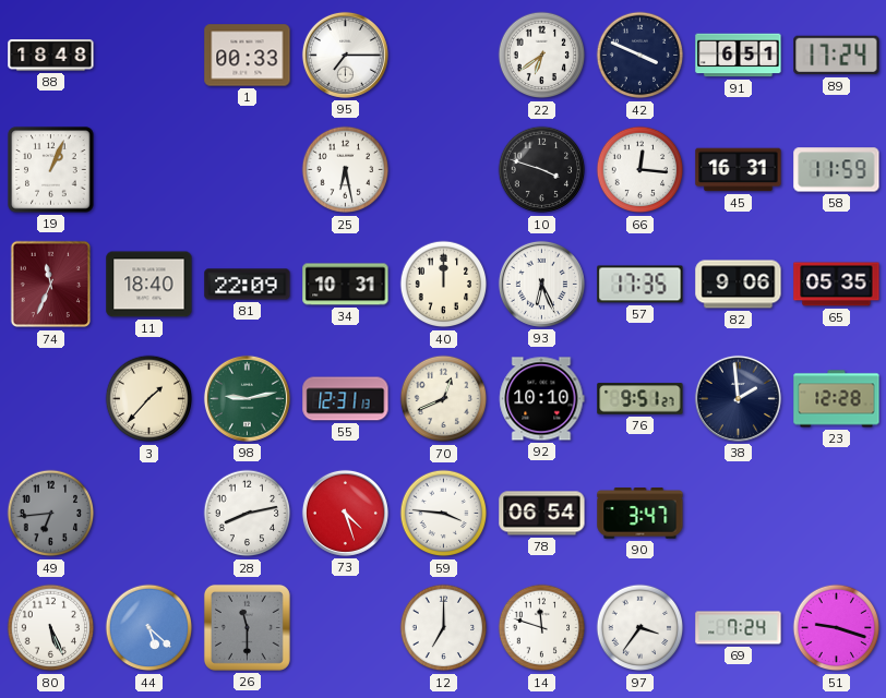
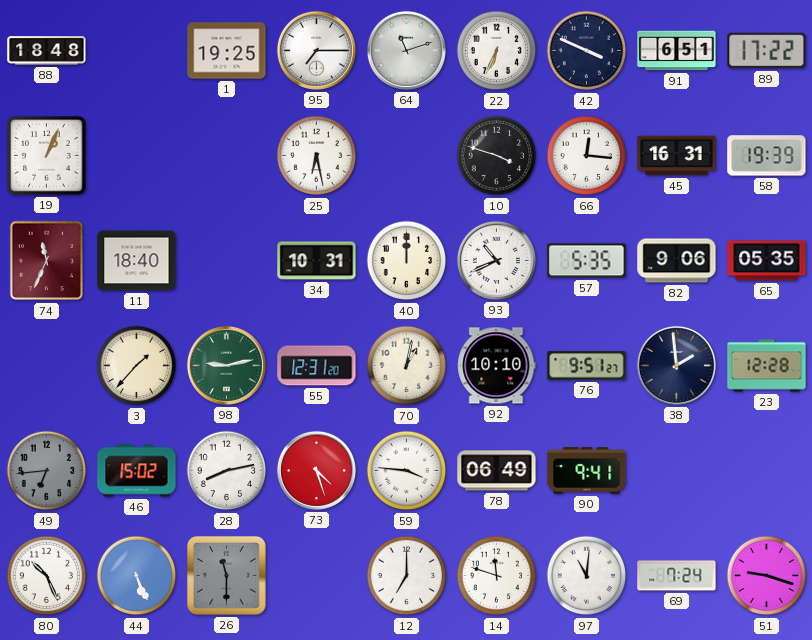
1: 00:33 -> 19:25 (227, 51)
64: none -> 11:12 (406, 50)
22: 6:39 -> 6:34 (497, 51)
89: 17:24 -> 17:22 (767, 51)
58: 11:59 -> 19:39 (767, 156)
81: 22:09 -> none (248, 285)
93: 6:26 -> 10:41 (496, 260)
57: 17:35 -> 5:35 (587, 261)
55: 12:31:13 -> 12:31:20 (317, 366)
70: 12:41 -> 1:02 (407, 366)
46: none -> 15:02 (137, 471)
78: 06:54 -> 06:49 (497, 471)
90: 3:47 -> 9:41 (587, 471)
80: 5:26 -> 10:26 (47, 576)
44: 5:22 -> 5:26 (137, 576)
97: 3:36 -> 11:01 (587, 576)
